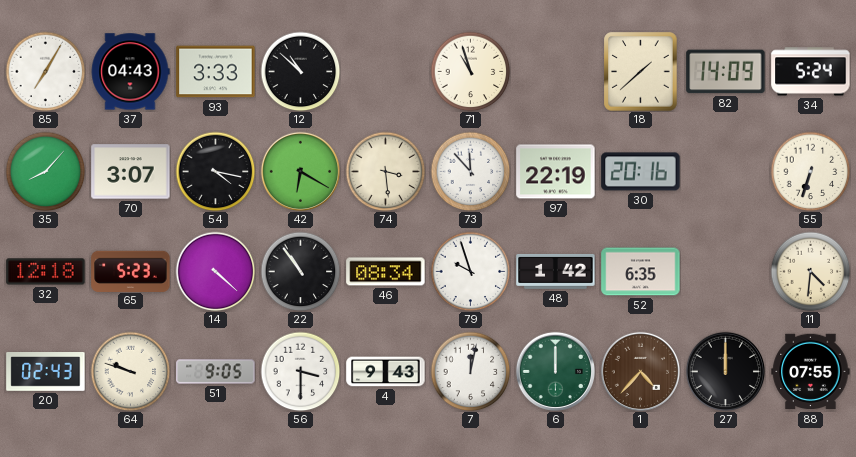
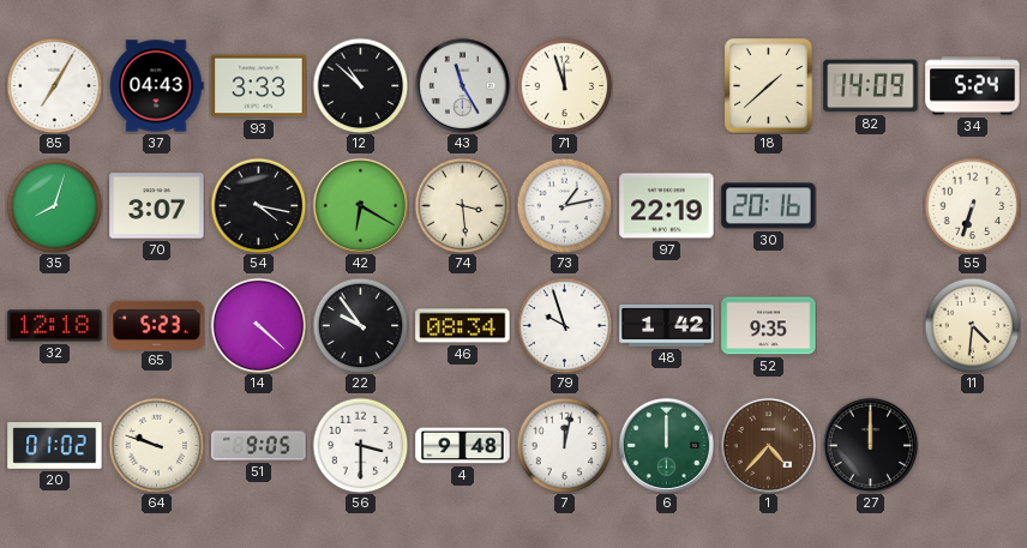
43: none -> 11:25 (462, 85)
71: 10:57 -> 11:57 (564, 85)
35: 8:07 -> 8:03 (54, 205)
73: 11:53 -> 1:13 (564, 205)
22: 10:54 -> 9:54 (360, 325)
52: 6:35 -> 9:35 (769, 326)
20: 02:43 -> 01:02 (55, 446)
4: 9:43 -> 9:48 (463, 446)
88: 07:55 -> none (811, 372)
